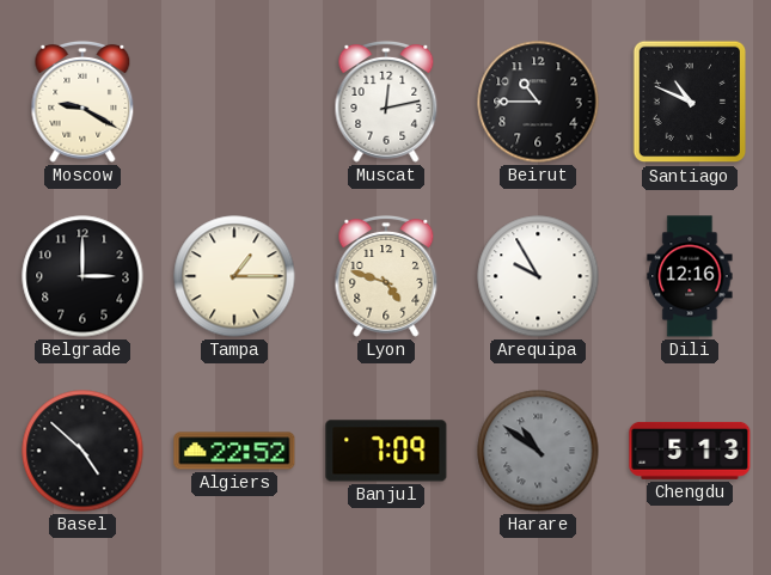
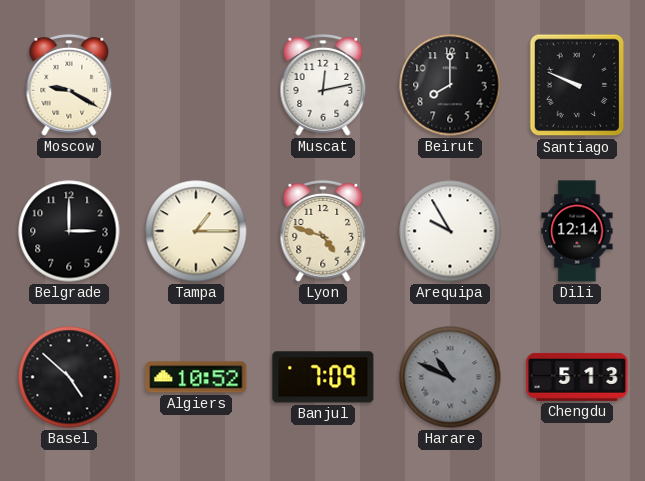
Beirut: 10:45 -> 8:00 (450, 85)
Santiago: 10:49 -> 9:49 (577, 85)
Dili: 12:16 -> 12:14 (577, 231)
Algiers: 22:52 -> 10:52 (196, 377)
Harare: 10:51 -> 10:49 (450, 377)
